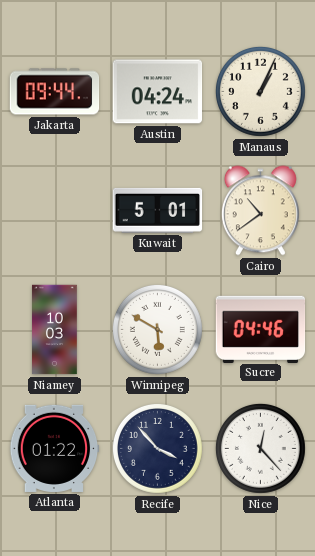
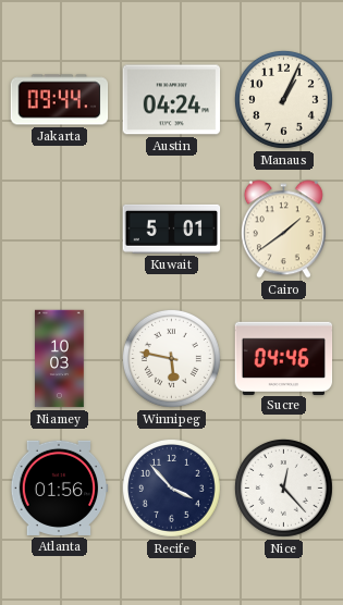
Cairo: 10:39 -> 1:39 (283, 230)
Winnipeg: 5:50 -> 5:47 (171, 358)
Atlanta: 01:22 -> 01:56 (59, 487)
